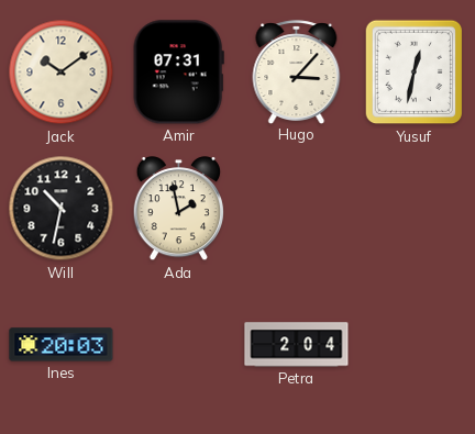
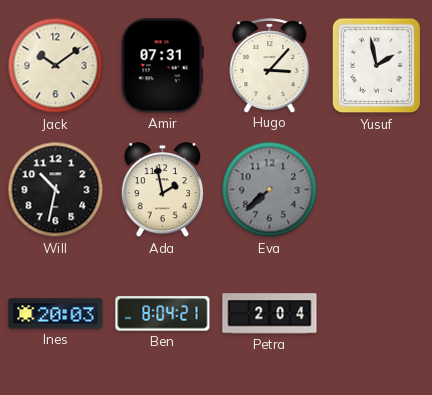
Yusuf: 12:32 -> 1:58 (377, 66)
Eva: none -> 7:38 (270, 190)
Ben: none -> 8:04 (163, 314)
